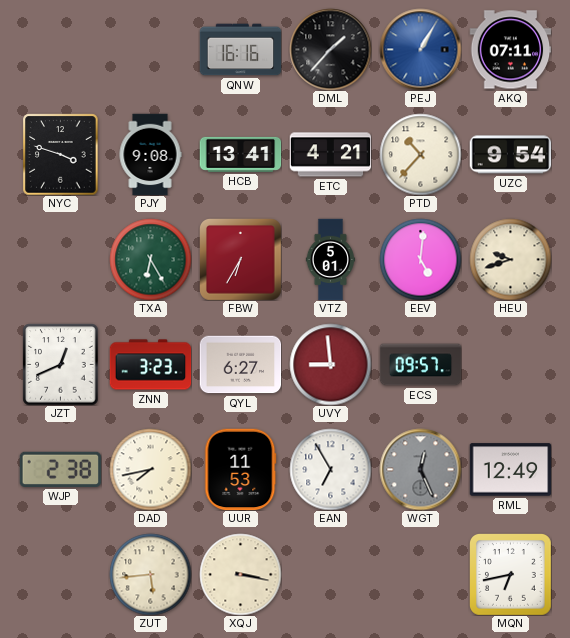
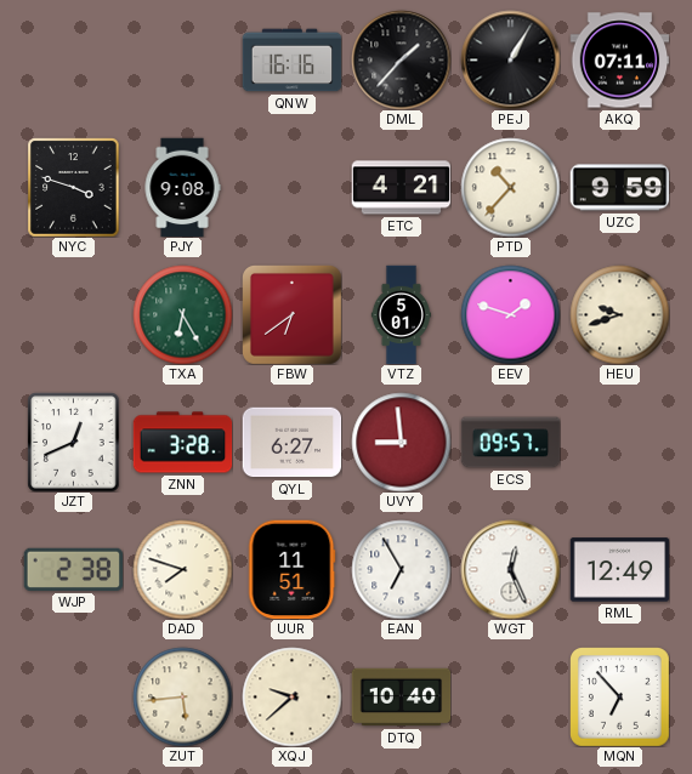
PEJ dial: blue -> black (510, 59)
HCB: 13:41 -> none (240, 154)
UZC: 9:54 -> 9:59 (619, 188)
FBW: 6:35 -> 6:39 (293, 315)
EEV: 5:01 -> 1:48 (510, 314)
ZNN: 3:23 -> 3:28 (182, 443)
DAD: 7:43 -> 7:48 (182, 569)
UUR: 11:53 -> 11:51 (293, 569)
WGT dial: grey -> white (510, 569)
XQJ: 3:17 -> 9:38 (291, 696)
DTQ: none -> 10:40 (401, 698)
MQN: 6:43 -> 6:53 (620, 698)
